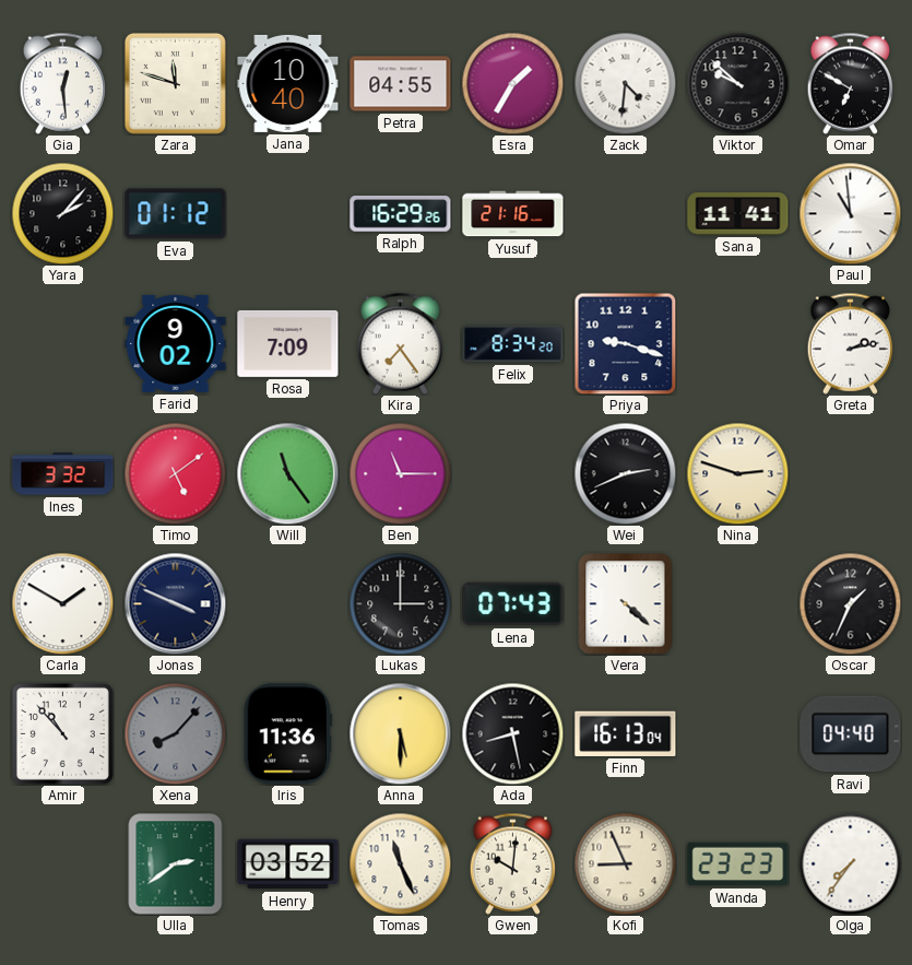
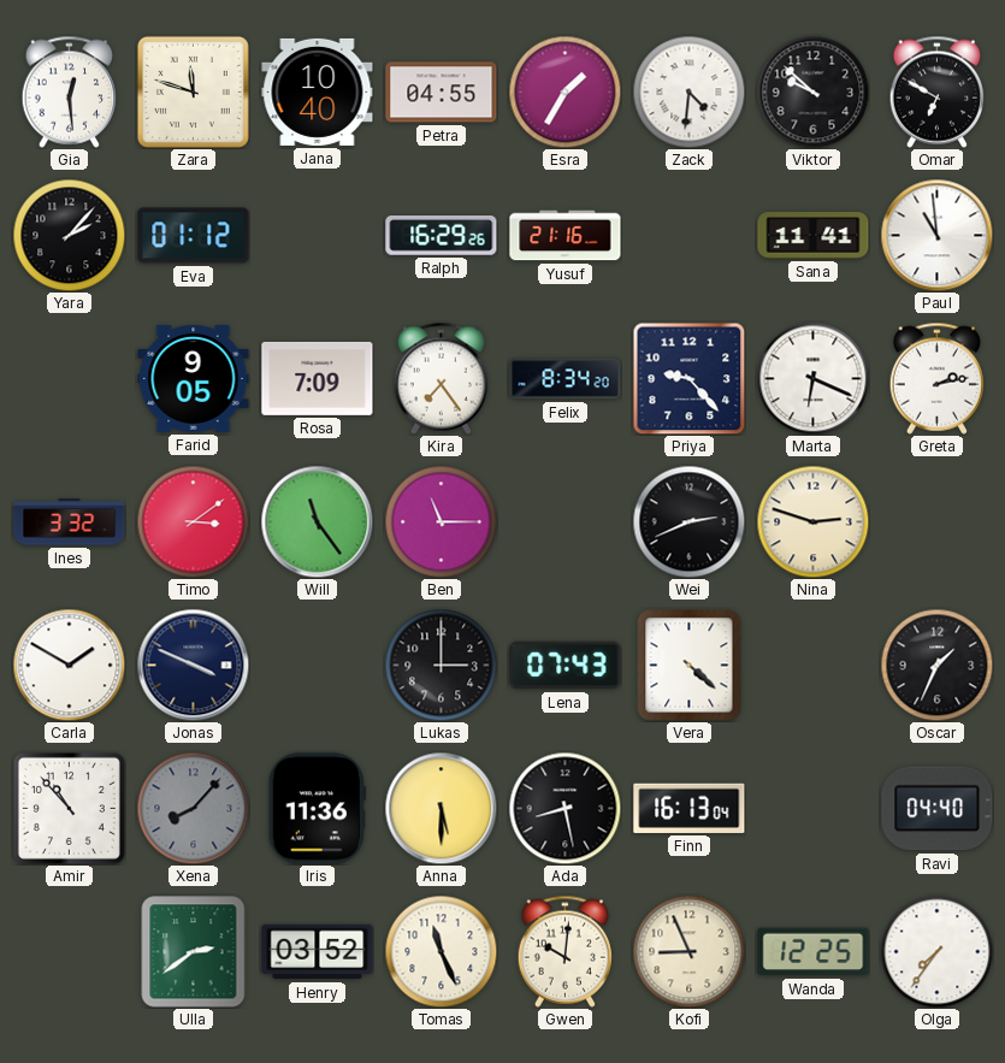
Farid: 9:02 -> 9:05 (194, 378)
Priya: 9:18 -> 9:23 (688, 378)
Marta: none -> 6:19 (812, 378)
Timo: 5:09 -> 3:09 (193, 521)
Wanda: 23:23 -> 12:25 (814, 952)
